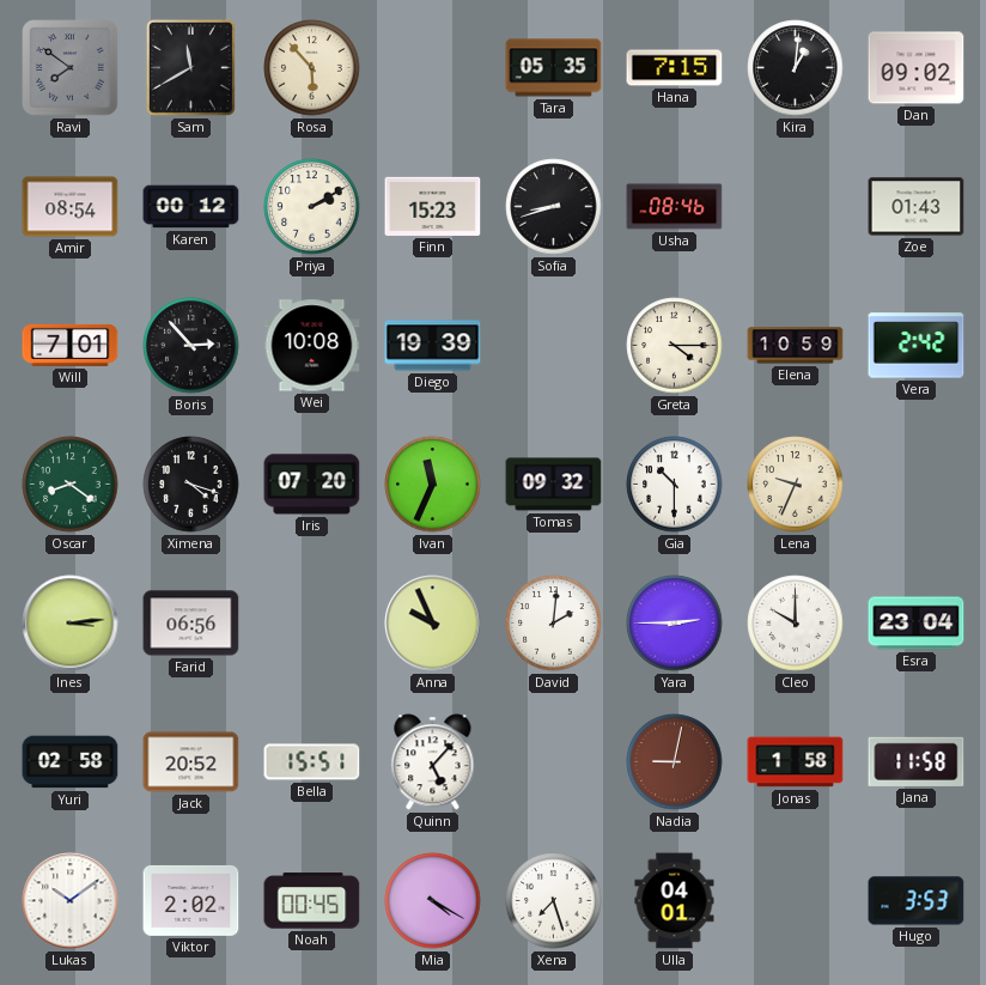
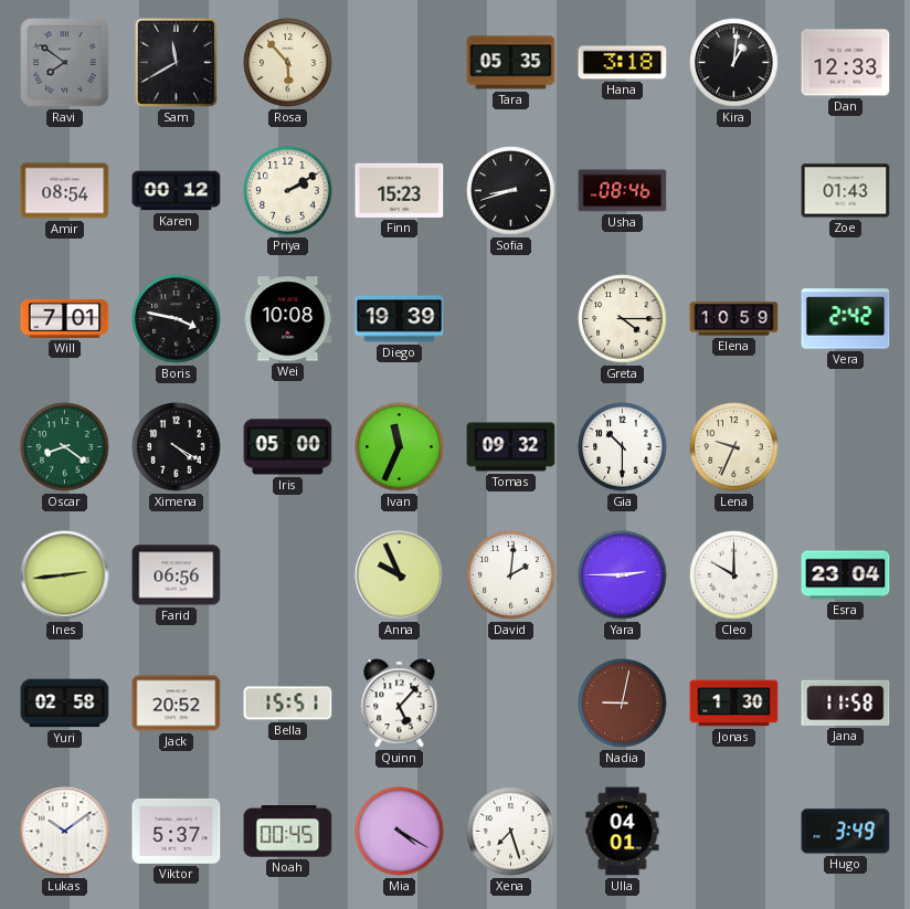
Hana: 7:15 -> 3:18 (623, 63)
Dan: 09:02 -> 12:33 (846, 63)
Boris: 2:53 -> 3:47 (177, 319)
Ximena: 4:18 -> 4:20 (177, 447)
Iris: 07:20 -> 05:00 (288, 447)
Ines: 3:14 -> 2:44 (65, 575)
Jonas: 1:58 -> 1:30 (734, 704)
Viktor: 2:02 -> 5:37 (177, 831)
Hugo: 3:53 -> 3:49 (846, 832)
